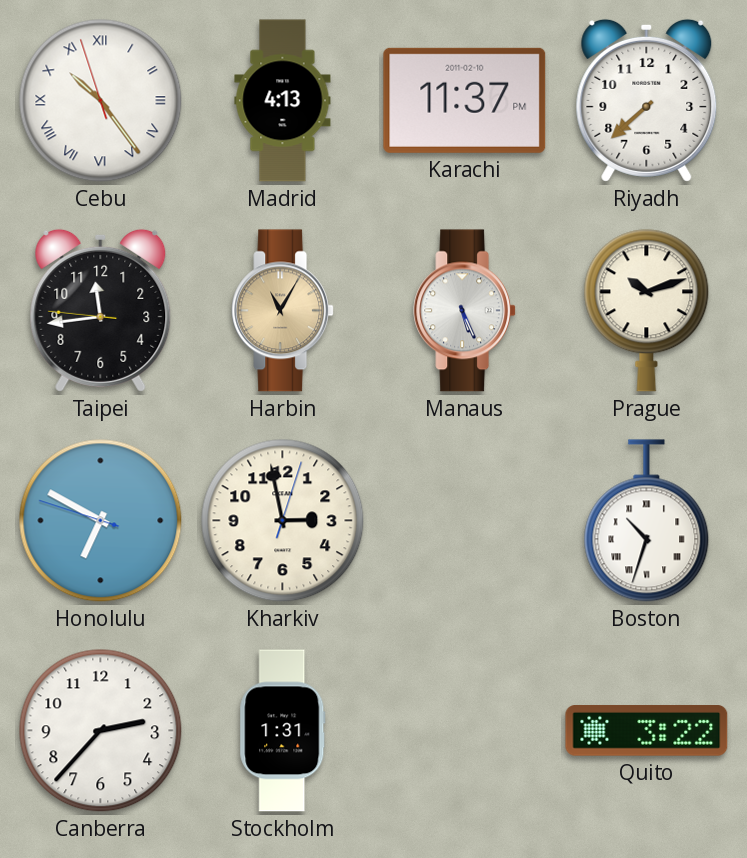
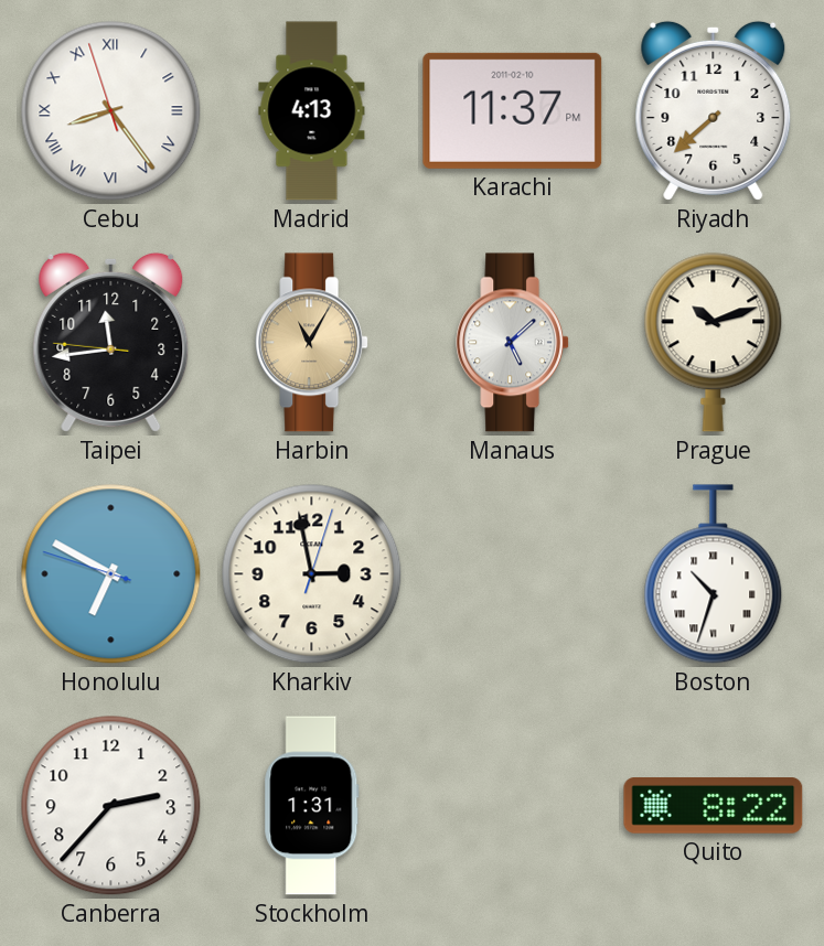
Cebu: 10:23 -> 8:23 (111, 111)
Manaus: 5:26 -> 5:08 (513, 343)
Quito: 3:22 -> 8:22 (714, 806)
